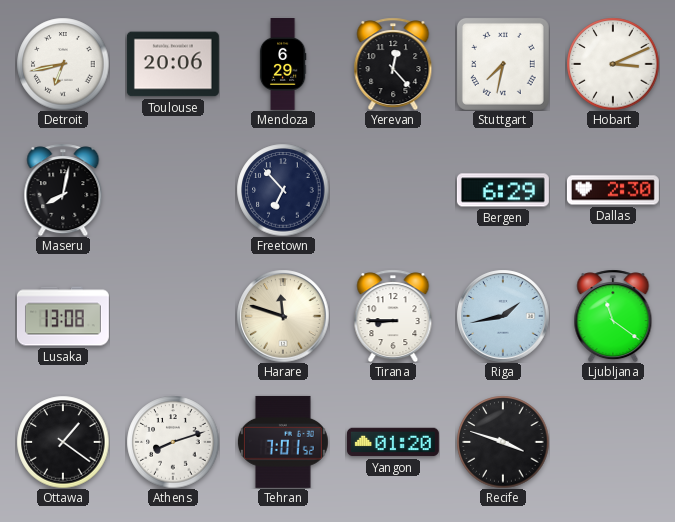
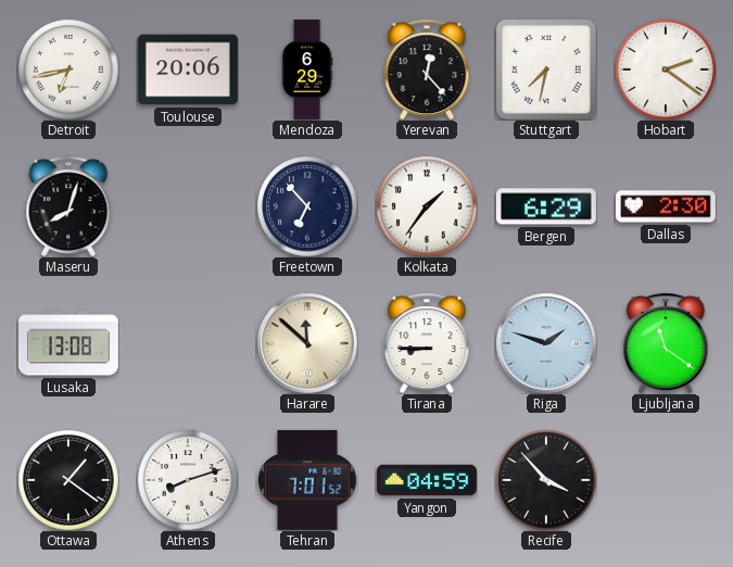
Hobart: 3:11 -> 2:21 (666, 70)
Maseru: 8:02 -> 8:03 (68, 206)
Kolkata: none -> 1:36 (427, 206)
Harare: 11:48 -> 11:52 (307, 343)
Riga: 1:43 -> 1:48 (546, 343)
Yangon: 01:20 -> 04:59 (427, 480)
Recife: 3:48 -> 3:53 (546, 480)
